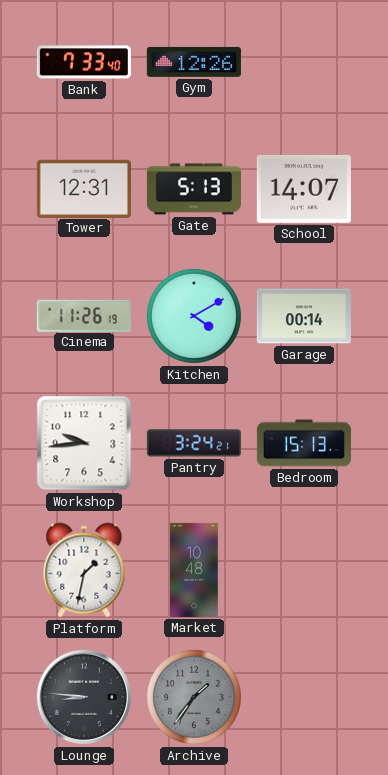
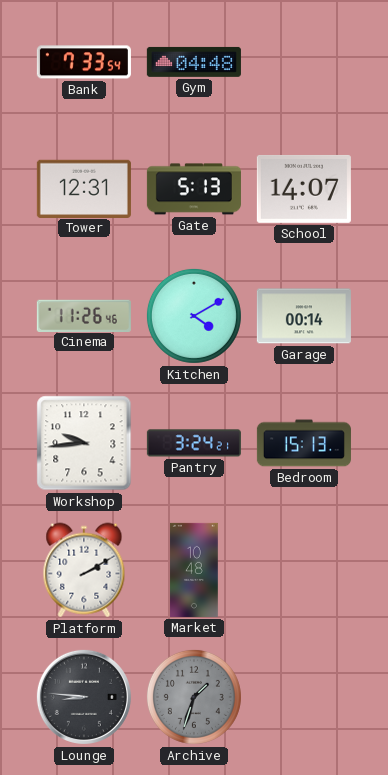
Bank: 7:33:40 -> 7:33:54 (84, 62)
Gym: 12:26 -> 04:48 (194, 62)
Cinema: 11:26:19 -> 11:26:46 (84, 315)
Platform: 1:32 -> 2:10 (84, 570)
Archive: 1:36 -> 1:33 (194, 697)
